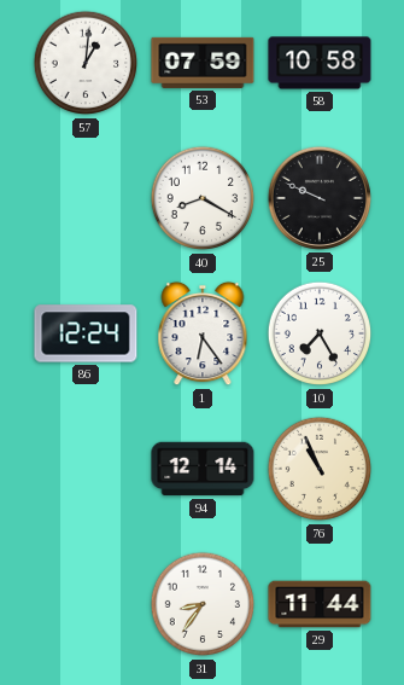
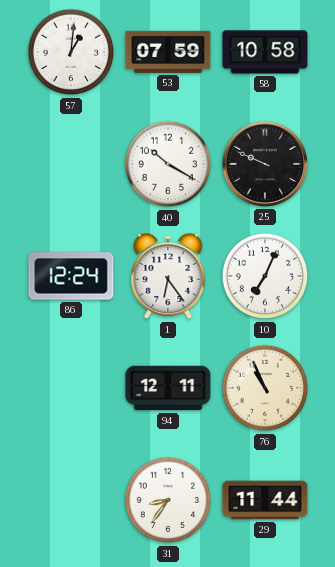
40: 8:20 -> 10:20 (168, 164)
10: 7:25 -> 7:04 (265, 276)
94: 12:14 -> 12:11 (168, 388)
